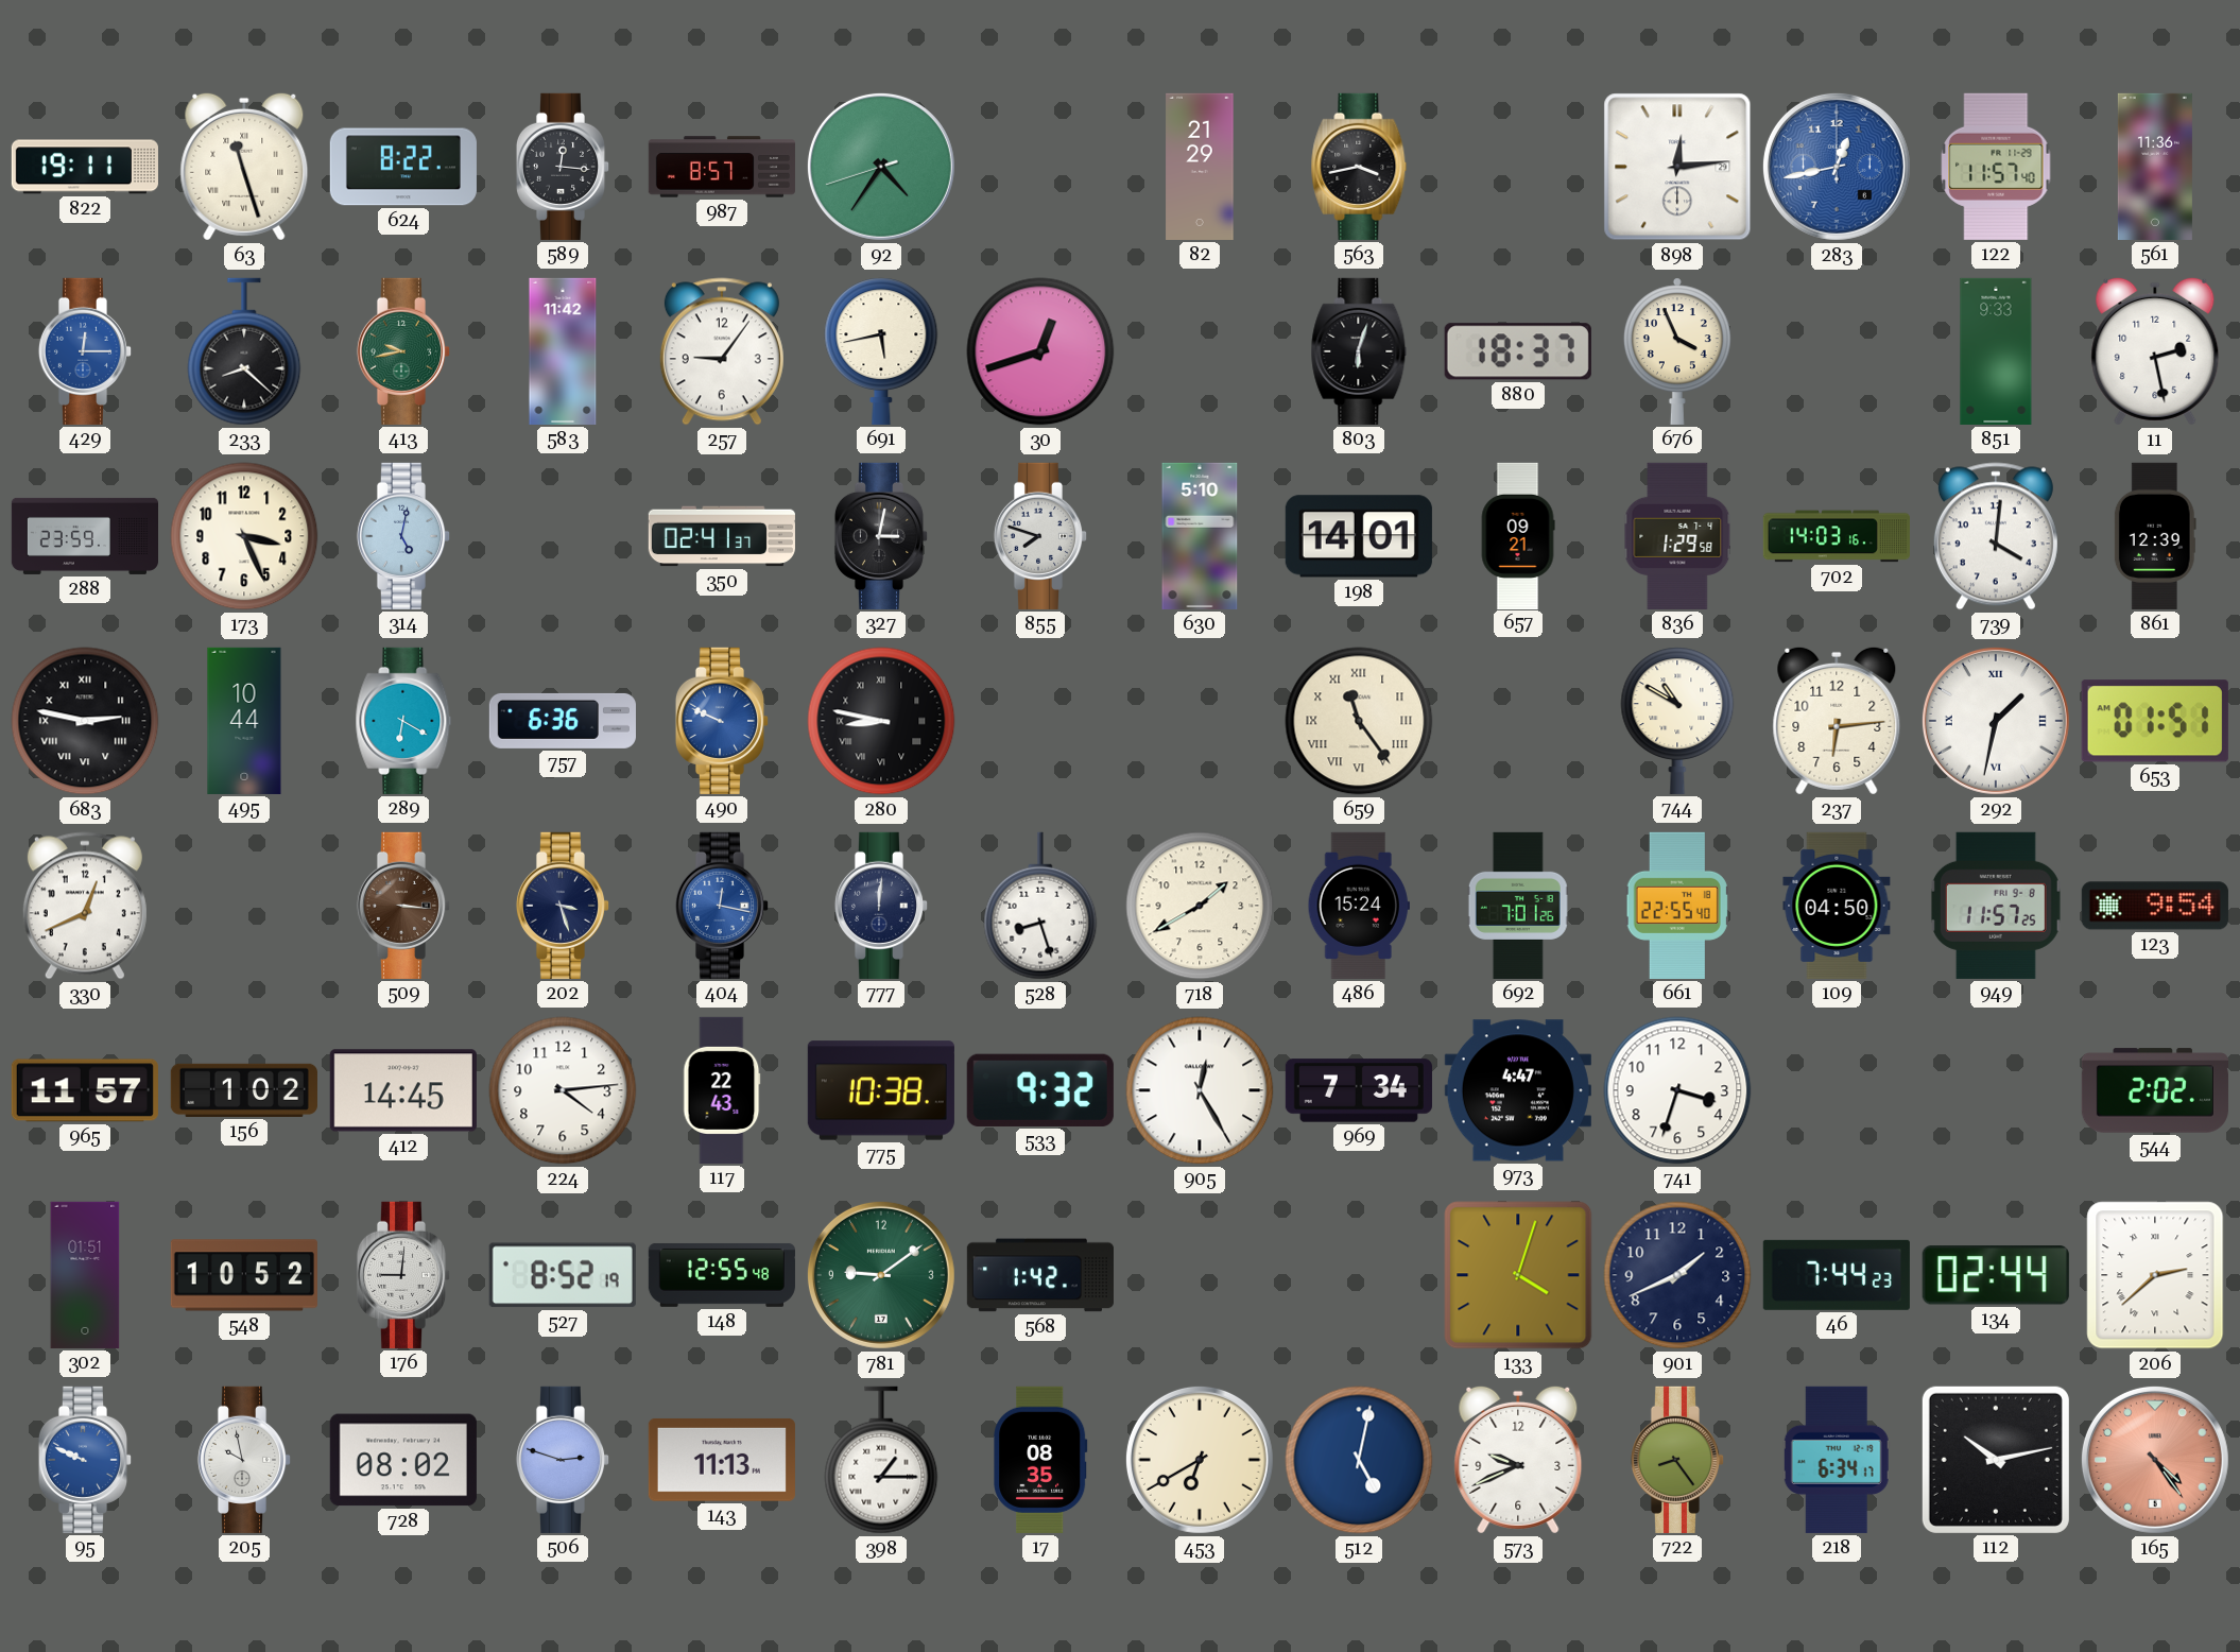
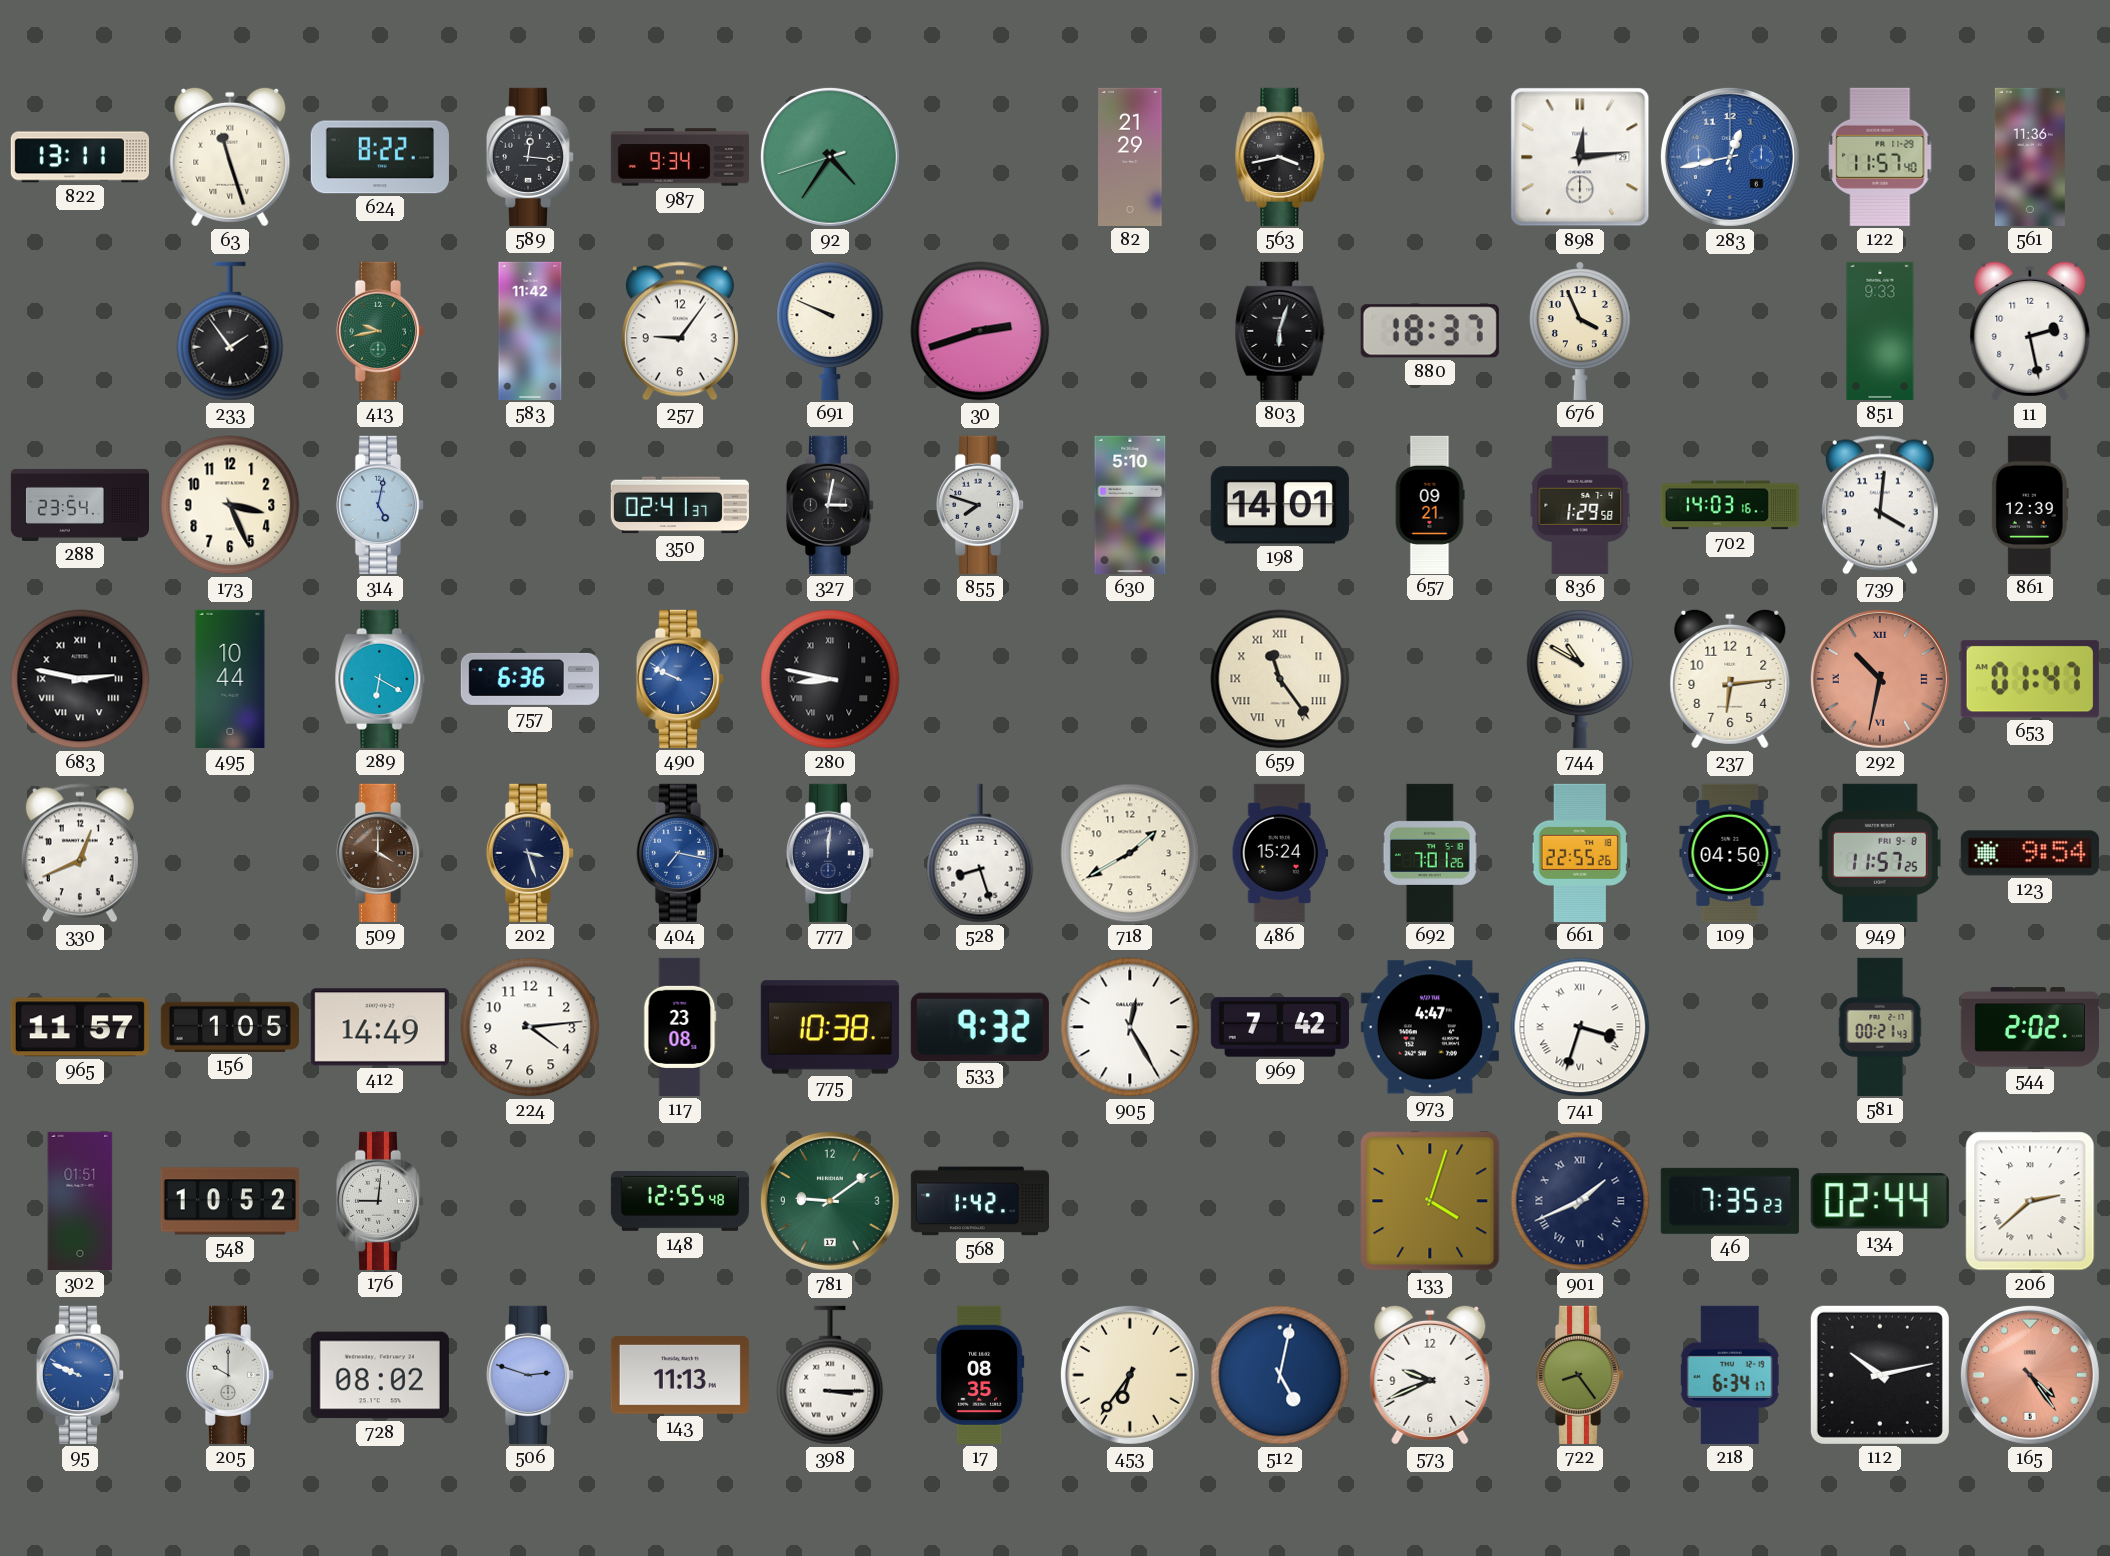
822: 19:11 -> 13:11 (80, 157)
987: 8:57 -> 9:34 (680, 157)
429: 12:15 -> none (85, 351)
233: 8:22 -> 1:54 (230, 331)
691: 5:43 -> 9:49 (830, 331)
30: 12:42 -> 2:42 (980, 331)
288: 23:59 -> 23:54 (79, 505)
292: 1:32 -> 10:32 (1880, 679)
292 dial: white -> salmon (1880, 679)
653: 01:51 -> 01:47 (2030, 679)
509: 3:16 -> 4:00 (380, 853)
404: 12:17 -> 7:17 (680, 853)
661: 22:55:40 -> 22:55:26 (1580, 853)
156: 1:02 -> 1:05 (230, 1027)
412: 14:45 -> 14:49 (380, 1027)
117: 22:43 -> 23:08 (680, 1027)
969: 7:34 -> 7:42 (1280, 1027)
741 numerals: Arabic -> Roman (1580, 1027)
581: none -> 00:21 (1880, 1027)
527: 8:52 -> none (563, 1275)
901 numerals: Arabic -> Roman (1580, 1201)
46: 7:44 -> 7:35 (1730, 1201)
205: 9:58 -> 10:00 (230, 1375)
398: 1:15 -> 3:15 (830, 1375)
453: 6:40 -> 6:36 (1130, 1375)
